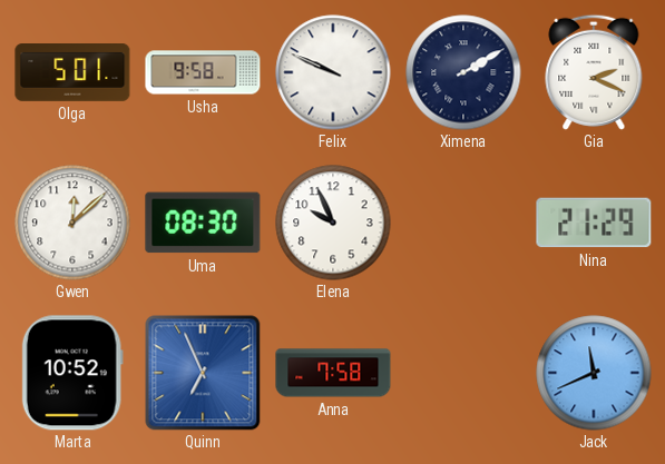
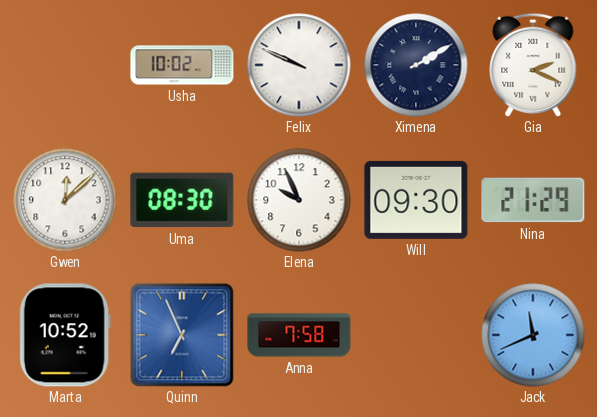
Olga: 5:01 -> none (72, 73)
Usha: 9:58 -> 10:02 (182, 65)
Will: none -> 09:30 (416, 200)
